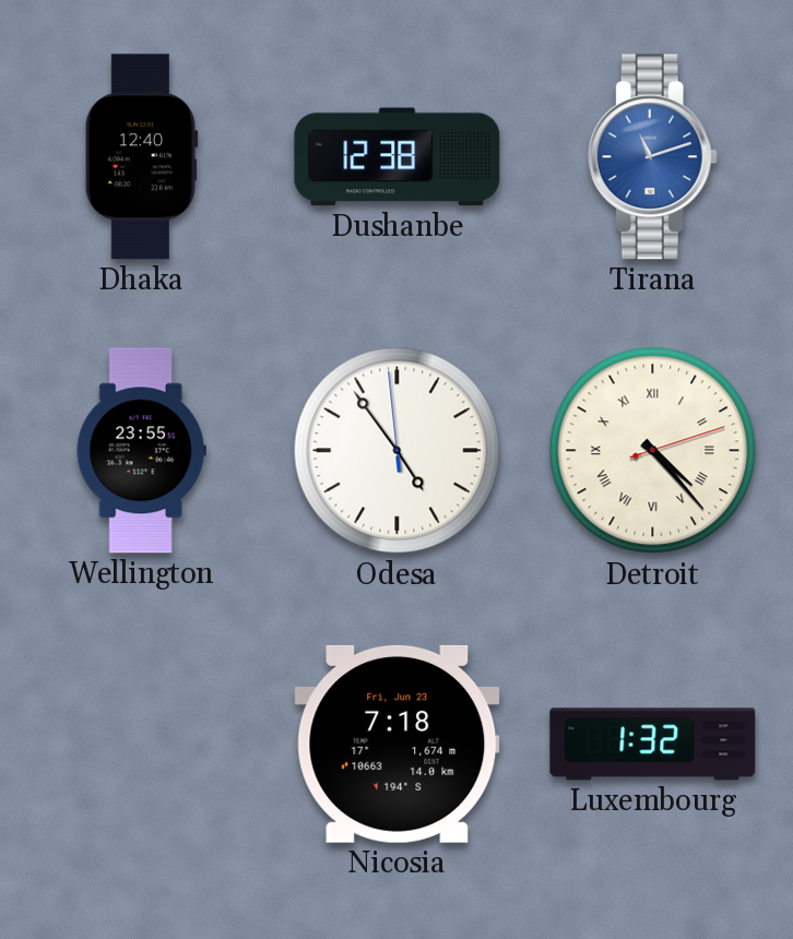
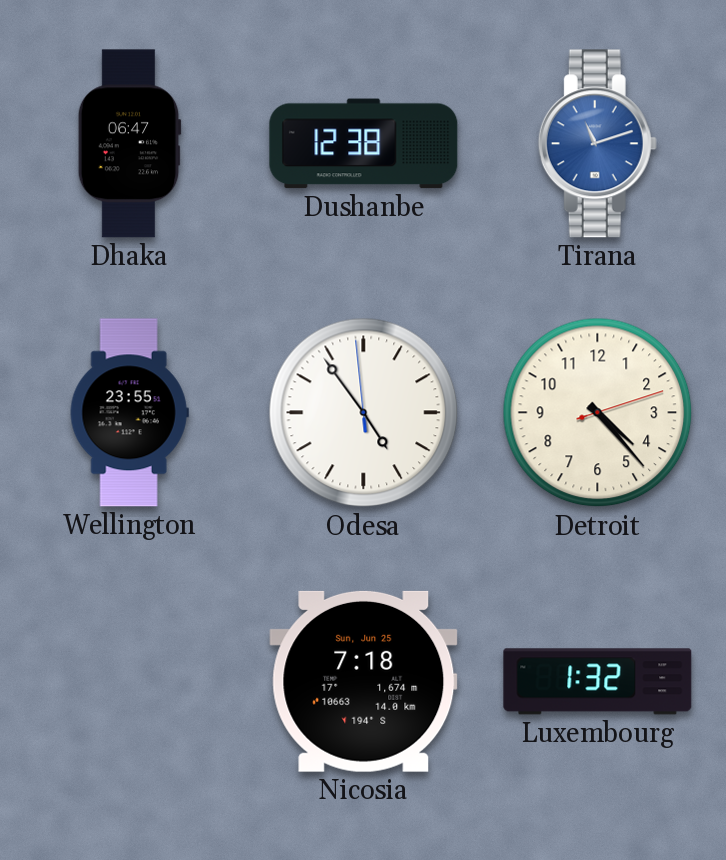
Dhaka: 12:40 -> 06:47 (129, 144)
Detroit numerals: Roman -> Arabic (598, 413)
Nicosia date: Fri, Jun 23 -> Sun, Jun 25 (364, 681)
